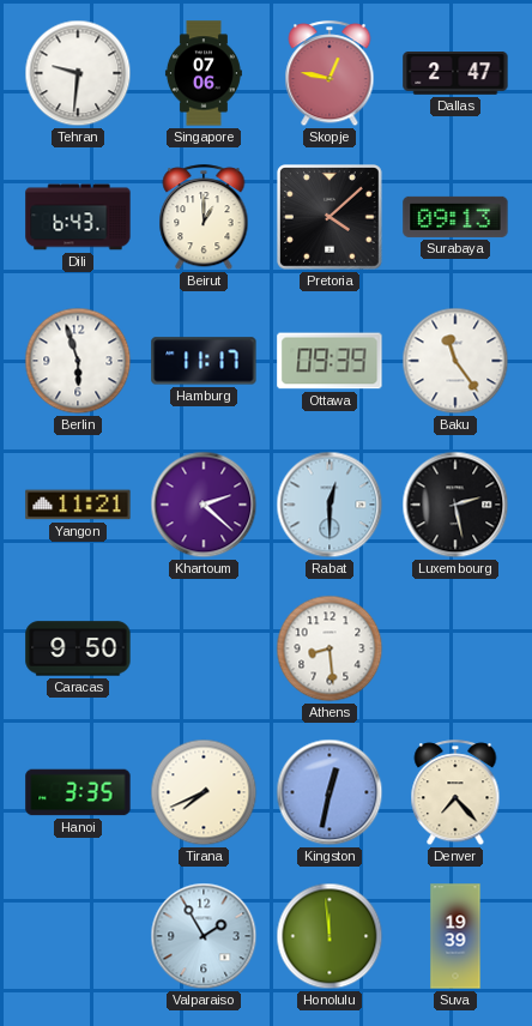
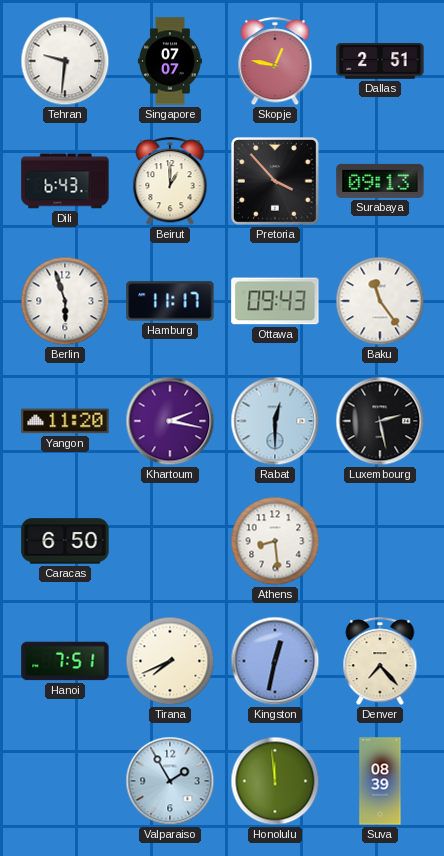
Singapore: 07:06 -> 07:07 (170, 61)
Dallas: 2:47 -> 2:51 (380, 62)
Pretoria: 4:08 -> 3:53 (276, 182)
Ottawa: 09:39 -> 09:43 (275, 301)
Yangon: 11:21 -> 11:20 (65, 421)
Khartoum: 2:22 -> 2:17 (170, 421)
Caracas: 9:50 -> 6:50 (65, 541)
Hanoi: 3:35 -> 7:51 (65, 661)
Suva: 19:39 -> 08:39 (380, 781)
